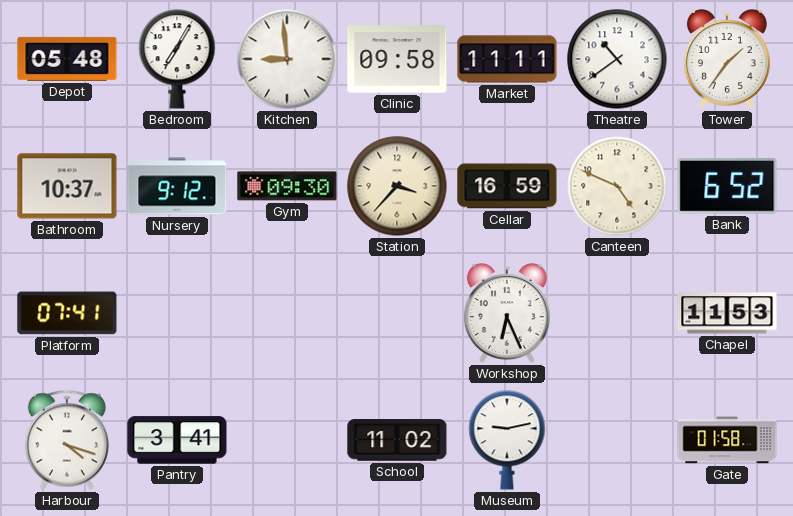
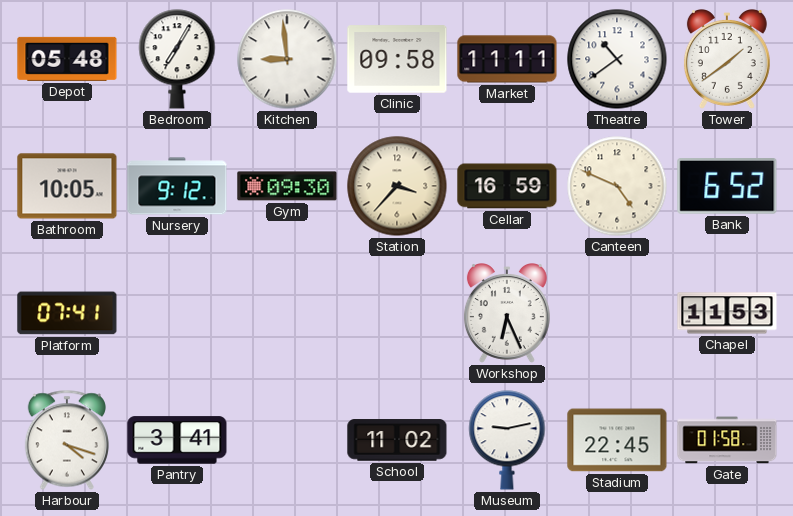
Tower: 1:36 -> 1:39 (727, 60)
Bathroom: 10:37 -> 10:05 (67, 186)
Stadium: none -> 22:45 (617, 440)
